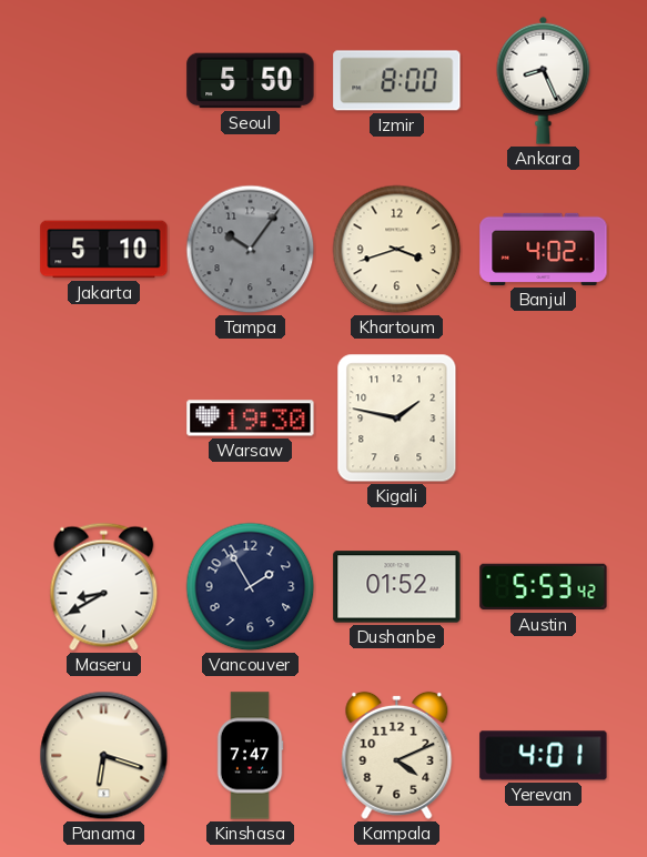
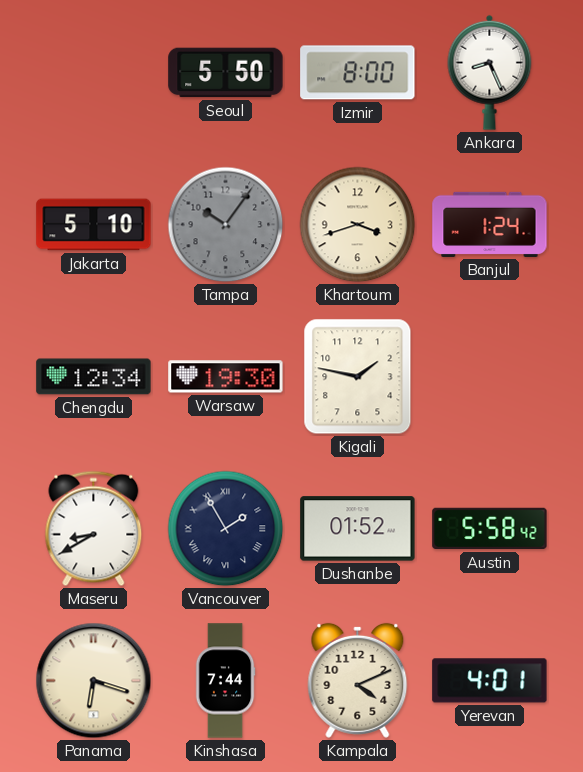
Banjul: 4:02 -> 1:24 (490, 224)
Chengdu: none -> 12:34 (94, 377)
Vancouver numerals: Arabic -> Roman (226, 529)
Austin: 5:53 -> 5:58 (490, 529)
Kinshasa: 7:47 -> 7:44 (225, 681)
